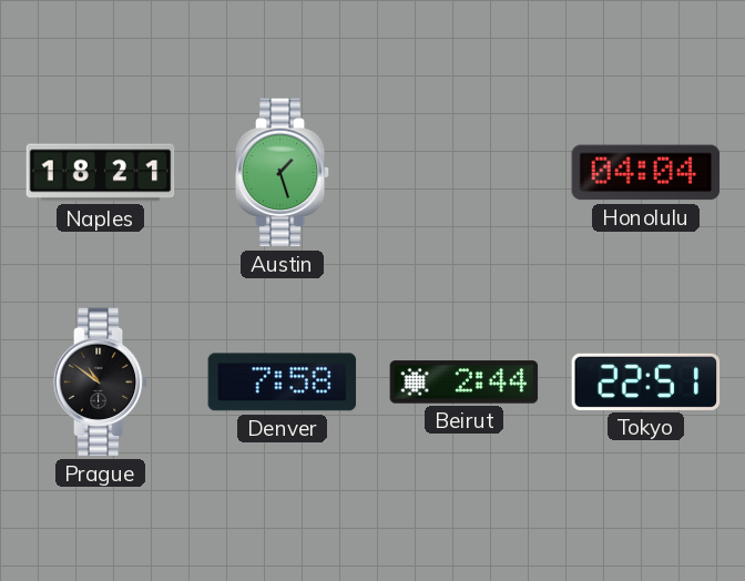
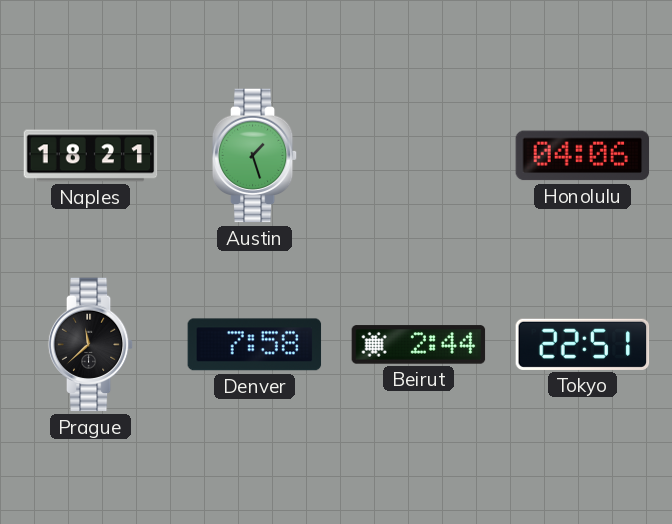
Honolulu: 04:04 -> 04:06 (583, 156)
Prague: 10:51 -> 11:38 (91, 345)
